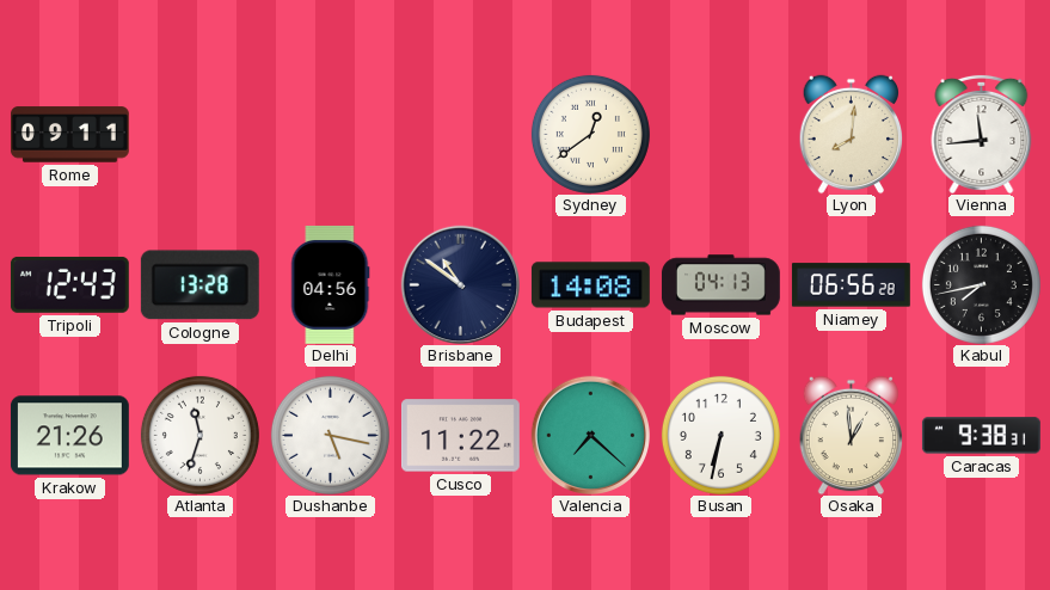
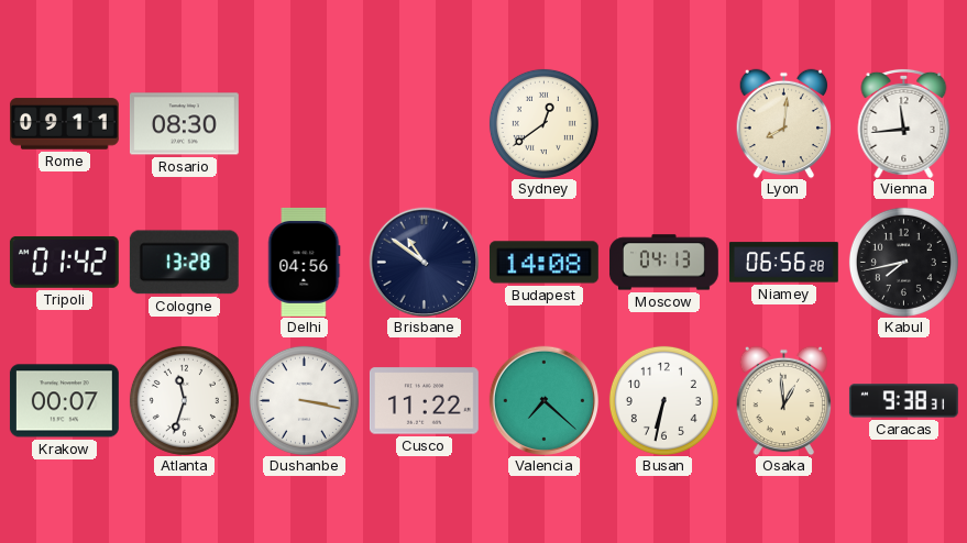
Rosario: none -> 08:30 (184, 124)
Tripoli: 12:43 -> 01:42 (64, 262)
Krakow: 21:26 -> 00:07 (64, 401)
Dushanbe: 5:17 -> 3:17 (304, 400)
